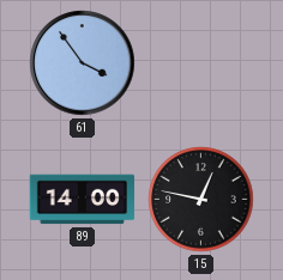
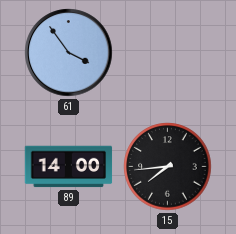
15: 12:47 -> 7:44 (168, 167)
